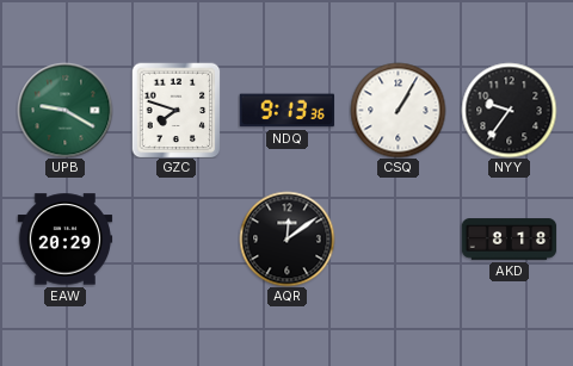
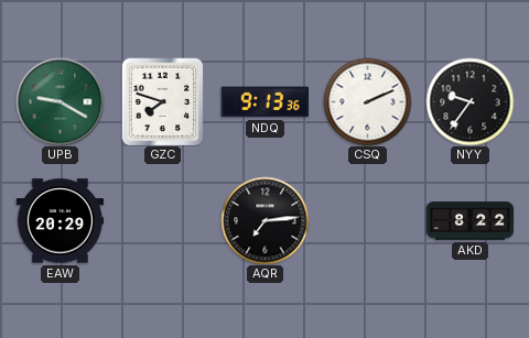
CSQ: 1:05 -> 2:11 (367, 101)
AQR: 12:09 -> 7:14 (264, 220)
AKD: 8:18 -> 8:22 (469, 221)
